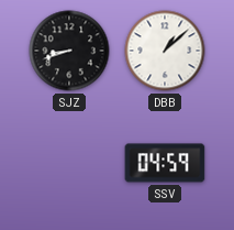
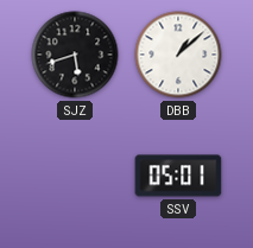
SJZ: 8:42 -> 5:42 (75, 55)
SSV: 04:59 -> 05:01 (178, 176)
